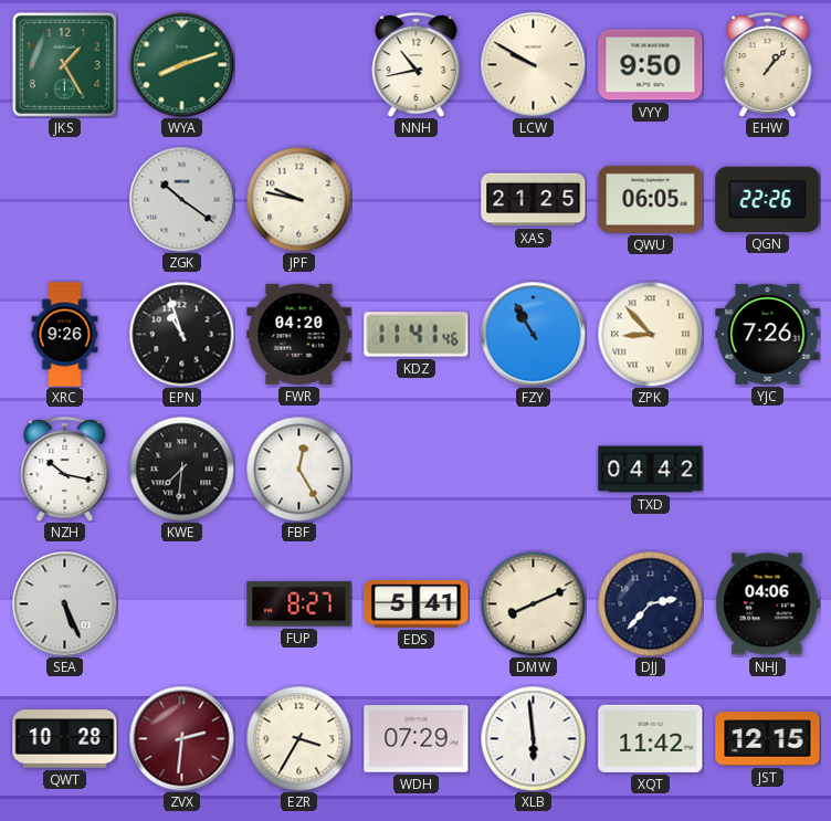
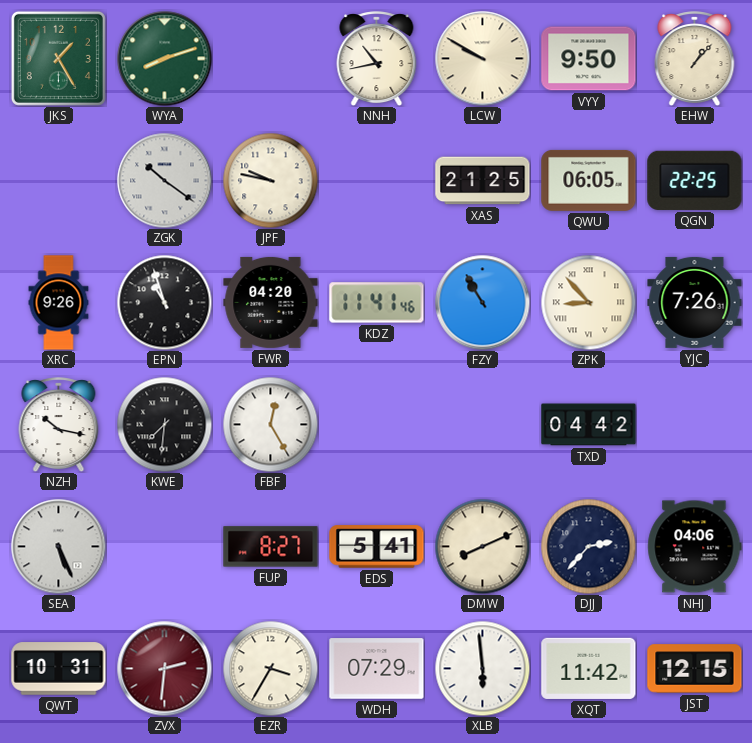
QGN: 22:26 -> 22:25 (695, 180)
QWT: 10:28 -> 10:31 (59, 669)
